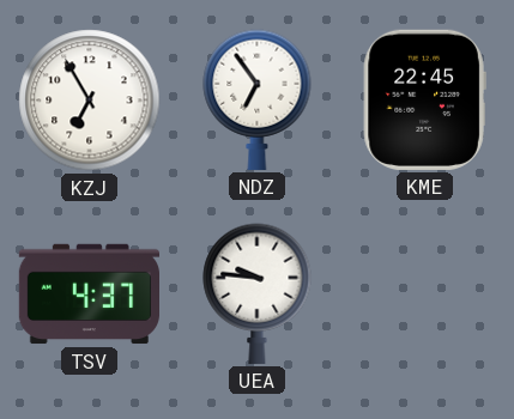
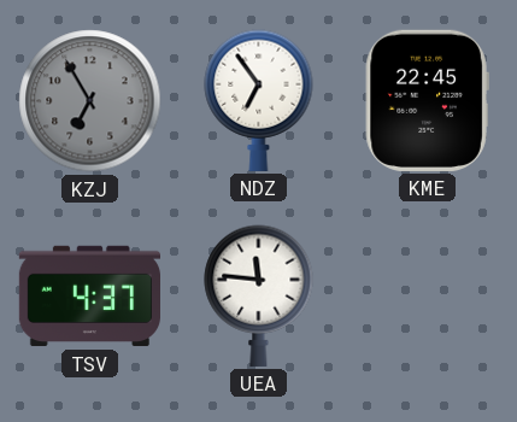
KZJ dial: white -> grey (90, 101)
UEA: 9:46 -> 11:46 (259, 295)
